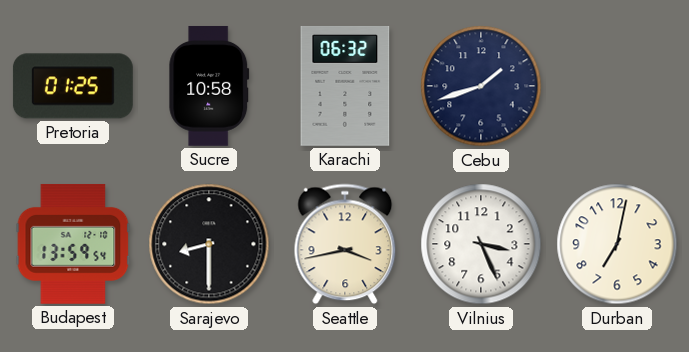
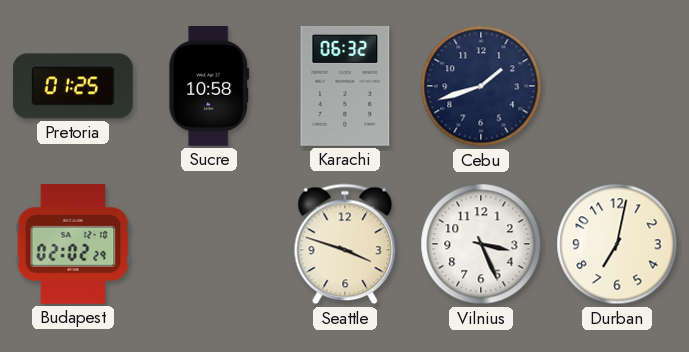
Budapest: 13:59 -> 02:02 (73, 244)
Sarajevo: 8:30 -> none (209, 244)
Seattle: 3:43 -> 3:48 (345, 244)
